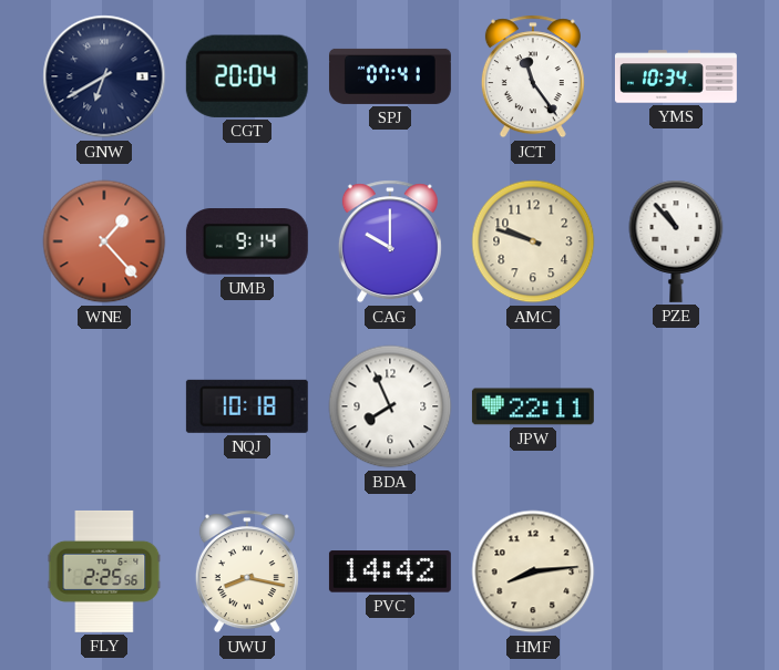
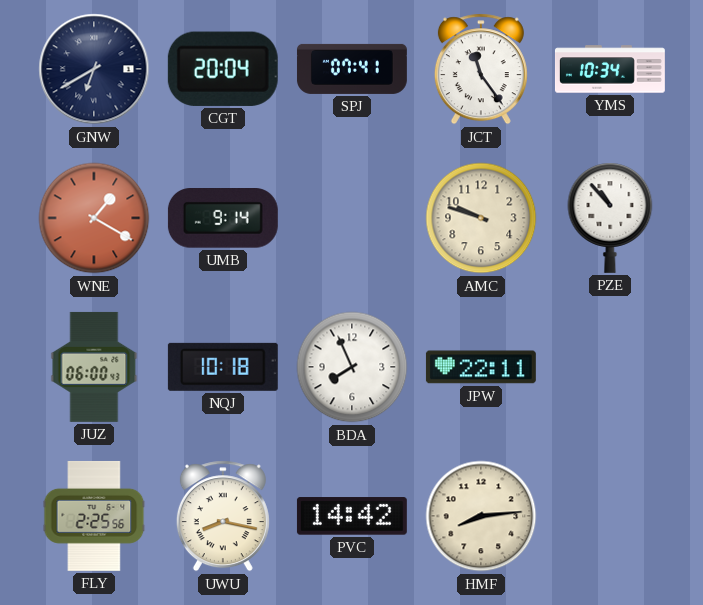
WNE: 1:23 -> 1:20 (94, 218)
CAG: 10:00 -> none (390, 241)
JUZ: none -> 06:00 (94, 367)
